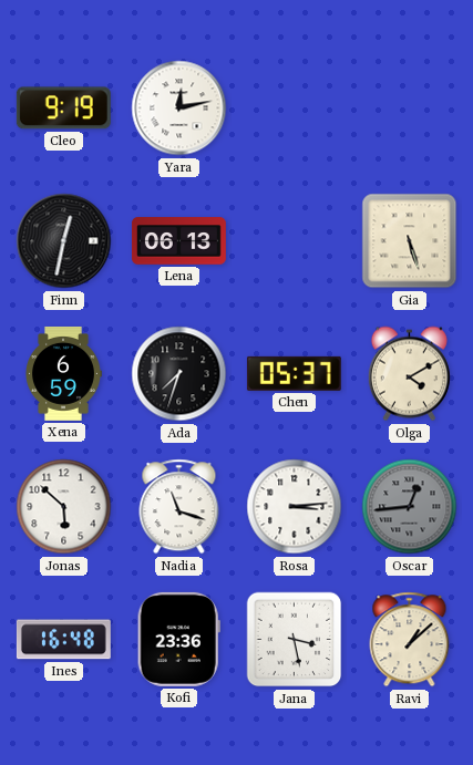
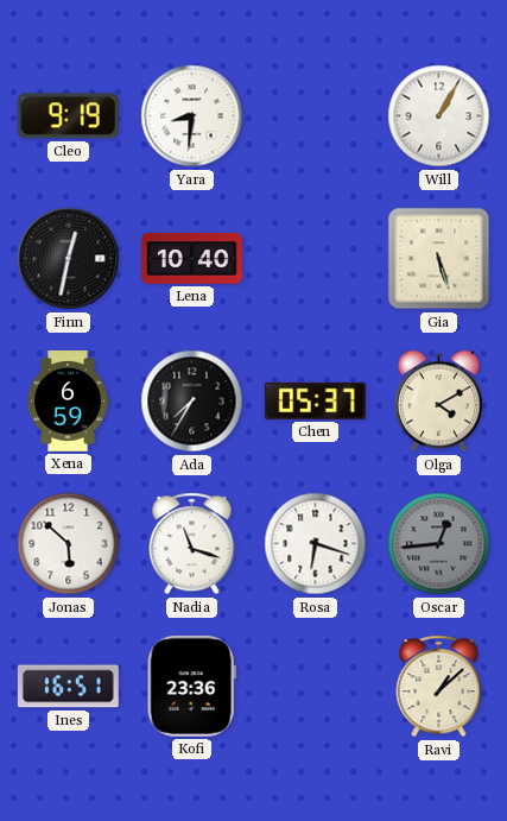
Yara: 12:13 -> 8:31 (192, 116)
Will: none -> 1:05 (439, 116)
Lena: 06:13 -> 10:40 (191, 259)
Ada: 7:33 -> 7:35 (192, 402)
Rosa: 3:14 -> 6:18 (316, 544)
Ines: 16:48 -> 16:51 (68, 687)
Jana: 3:28 -> none (295, 640)
